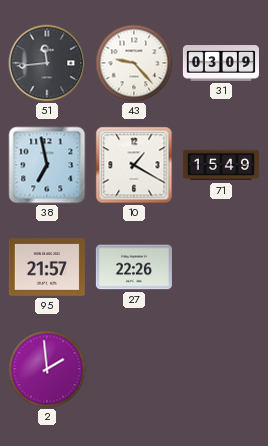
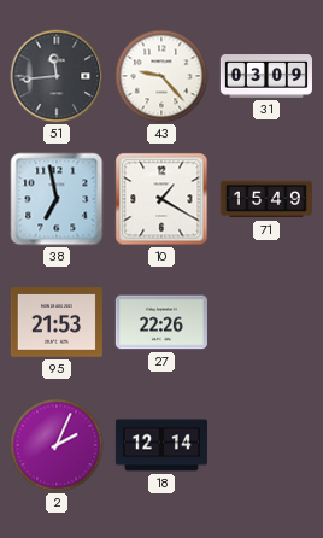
95: 21:57 -> 21:53 (57, 322)
2: 1:59 -> 2:04 (57, 445)
18: none -> 12:14 (161, 445)
